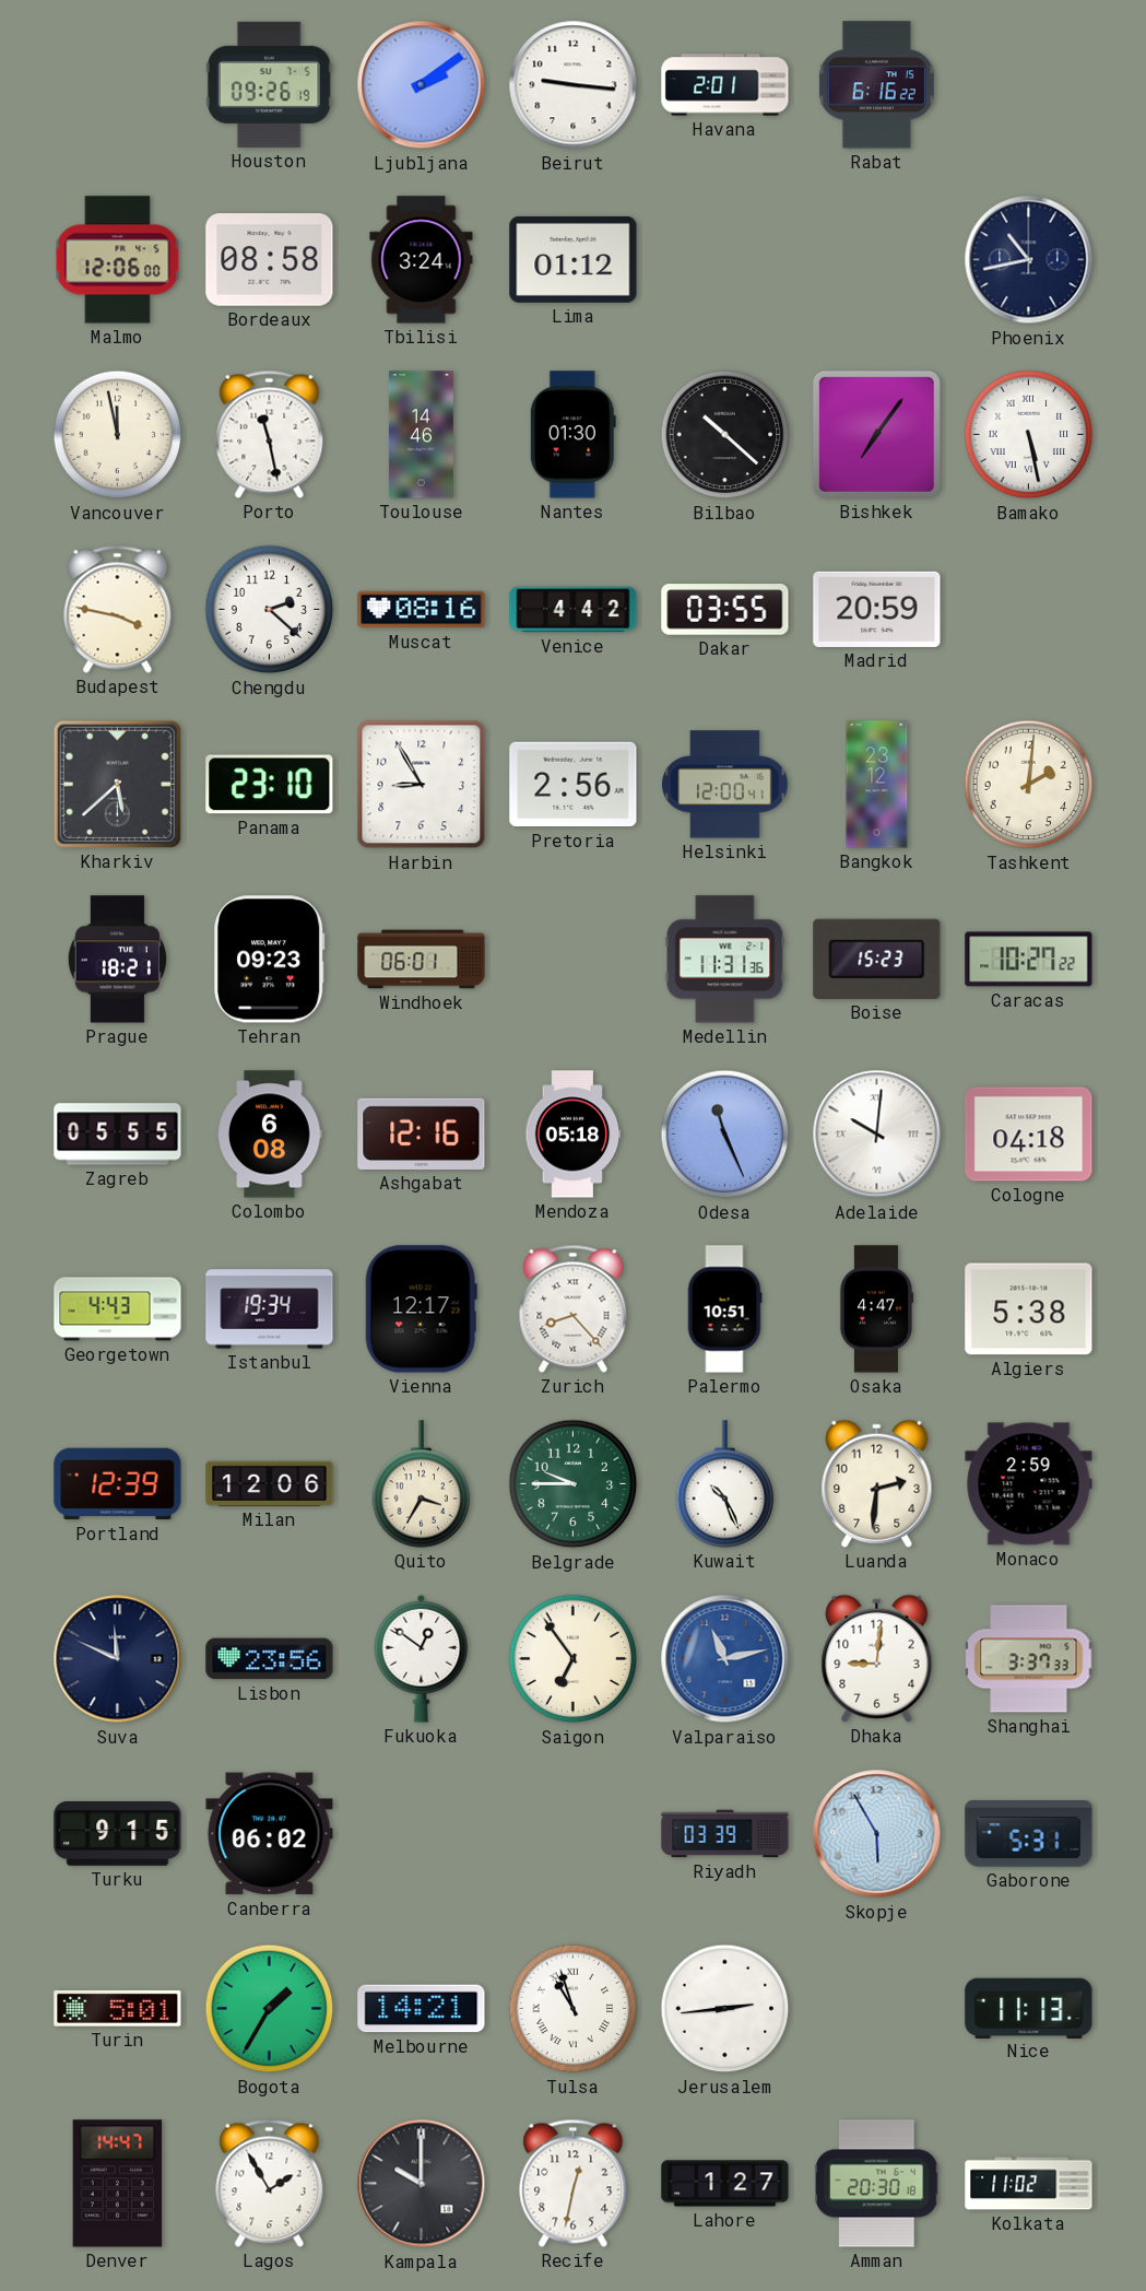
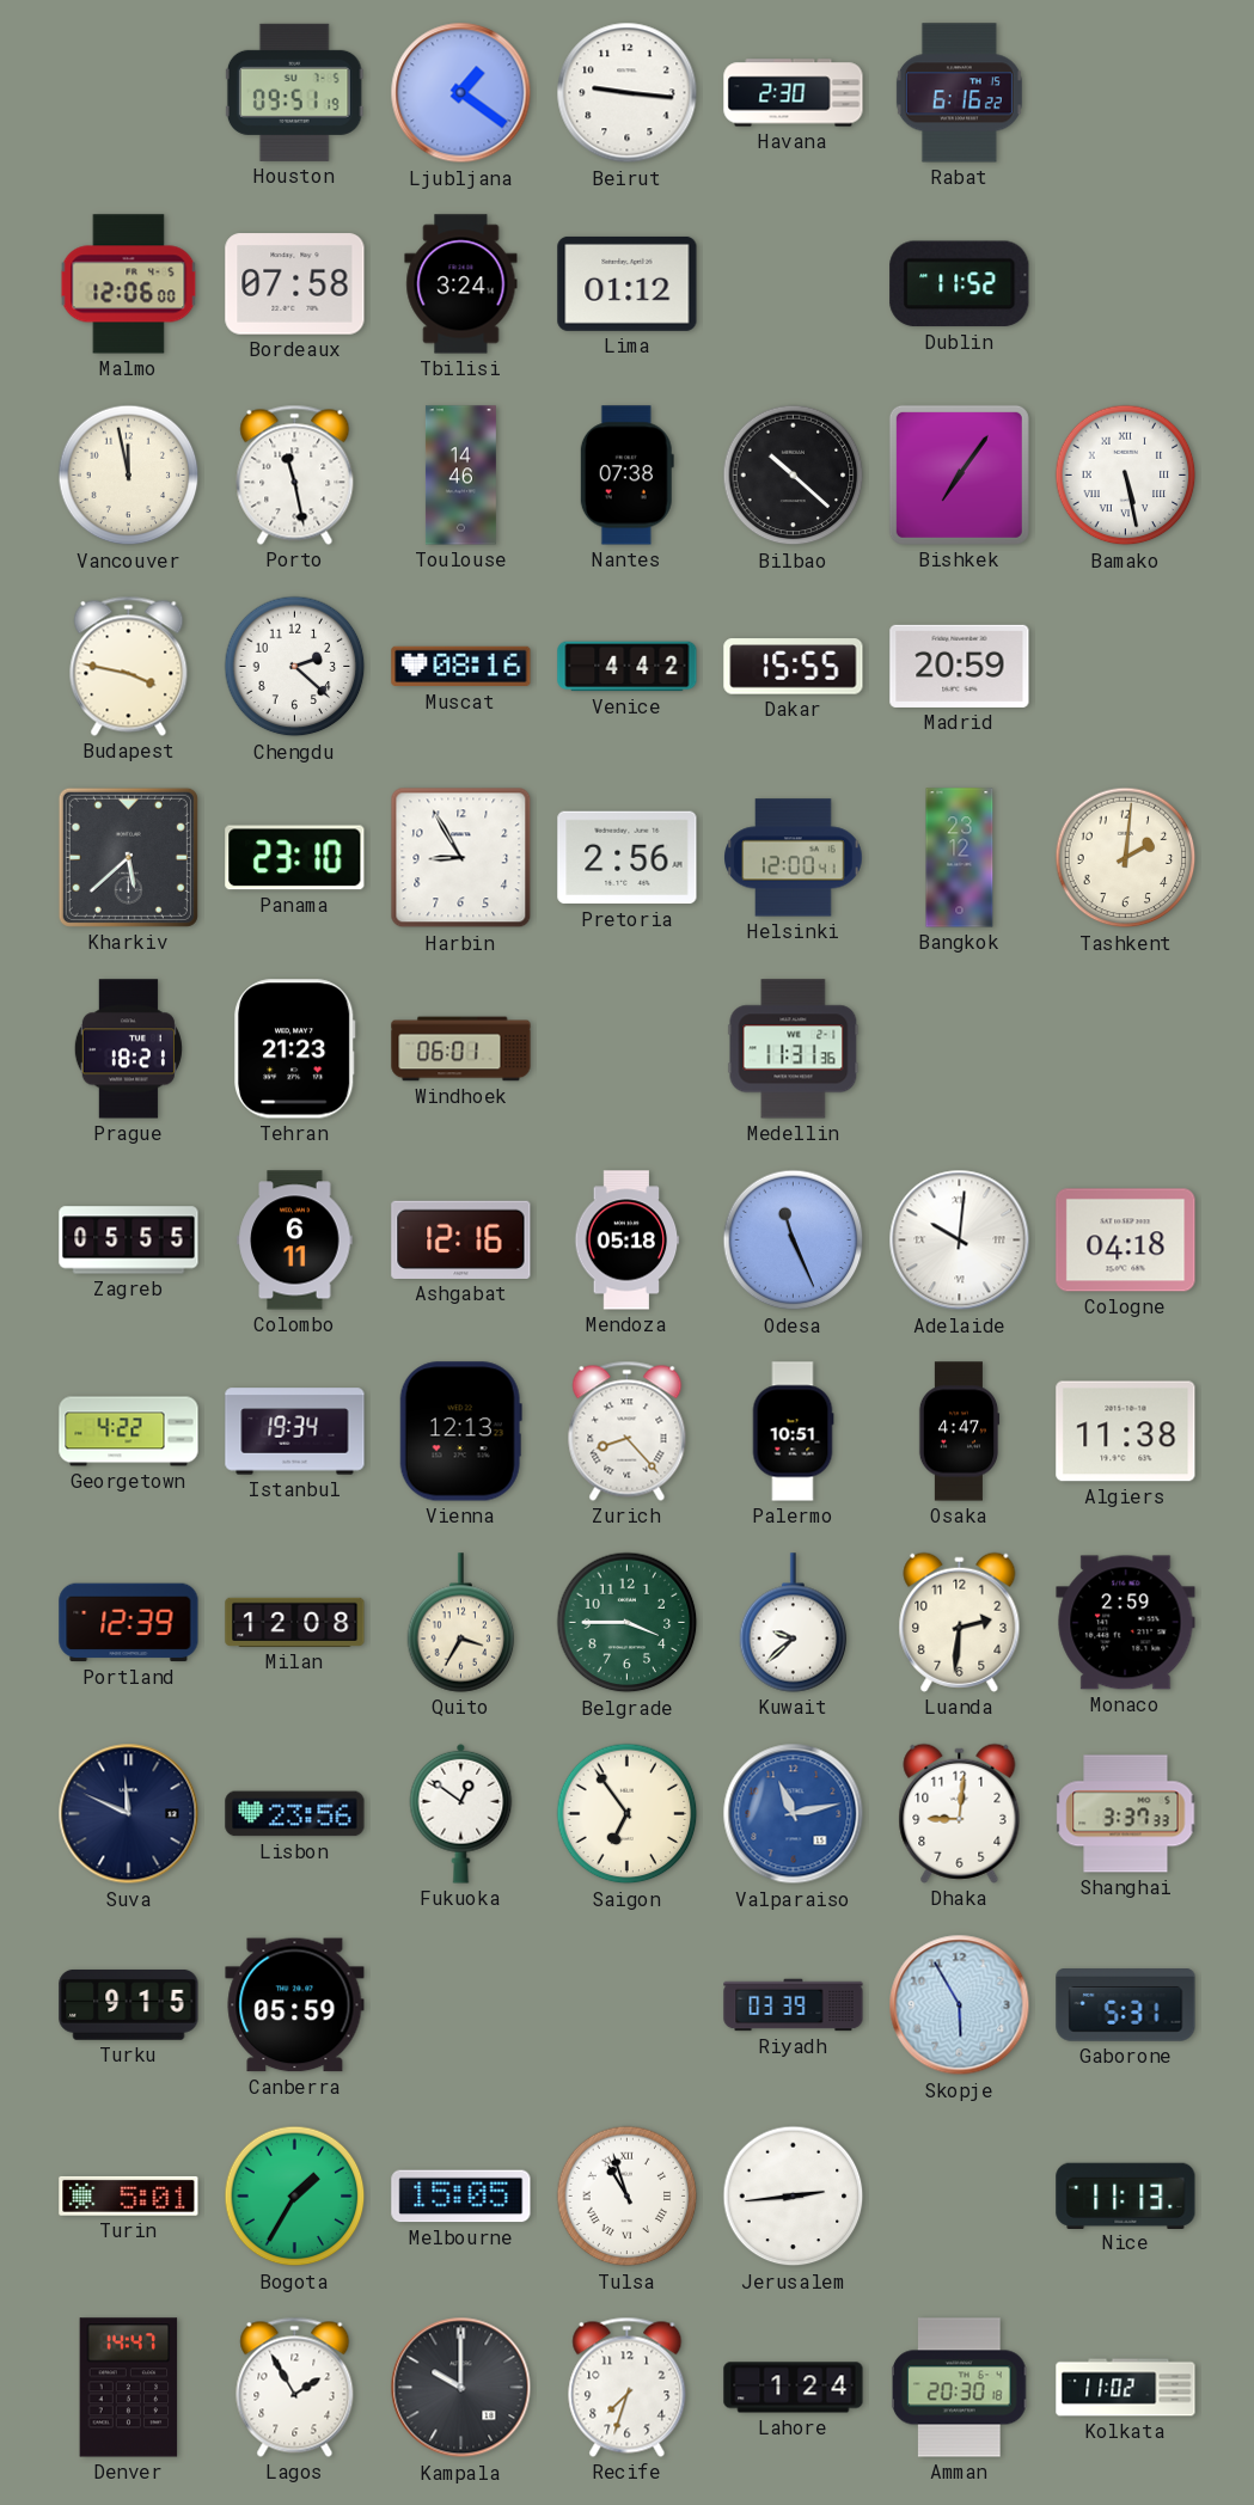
Houston: 09:26 -> 09:51 (294, 92)
Ljubljana: 2:09 -> 1:21 (461, 93)
Havana: 2:01 -> 2:30 (794, 93)
Bordeaux: 08:58 -> 07:58 (295, 284)
Dublin: none -> 11:52 (960, 284)
Phoenix: 10:43 -> none (1029, 260)
Nantes: 01:30 -> 07:38 (626, 476)
Dakar: 03:55 -> 15:55 (794, 667)
Tehran: 09:23 -> 21:23 (295, 1049)
Boise: 15:23 -> none (877, 959)
Caracas: 10:27 -> none (1029, 960)
Colombo: 6:08 -> 6:11 (295, 1241)
Georgetown: 4:43 -> 4:22 (129, 1432)
Vienna: 12:17 -> 12:13 (460, 1432)
Algiers: 5:38 -> 11:38 (1126, 1432)
Milan: 12:06 -> 12:08 (295, 1622)
Belgrade: 9:45 -> 3:45 (628, 1623)
Kuwait: 10:26 -> 9:38 (794, 1623)
Canberra: 06:02 -> 05:59 (295, 2005)
Melbourne: 14:21 -> 15:05 (461, 2197)
Recife: 12:32 -> 7:33 (628, 2387)
Lahore: 1:27 -> 1:24 (794, 2388)
